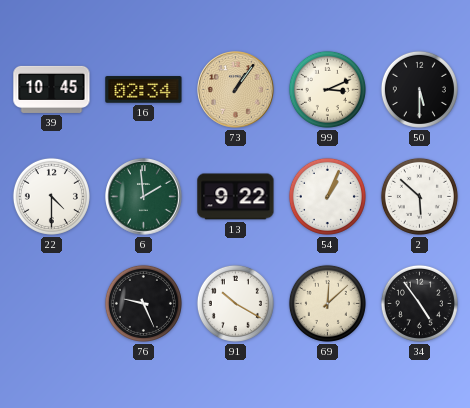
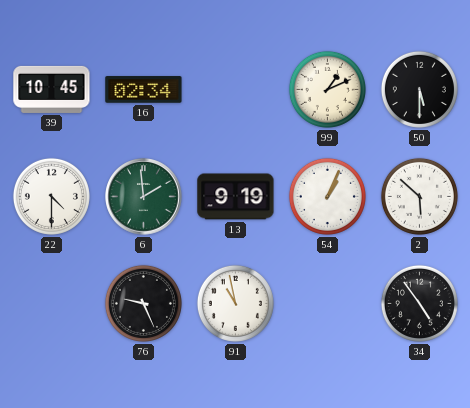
73: 1:06 -> none (236, 90)
99: 3:11 -> 1:11 (327, 89)
13: 9:22 -> 9:19 (236, 197)
91: 10:20 -> 10:58 (235, 303)
69: 12:08 -> none (327, 303)
